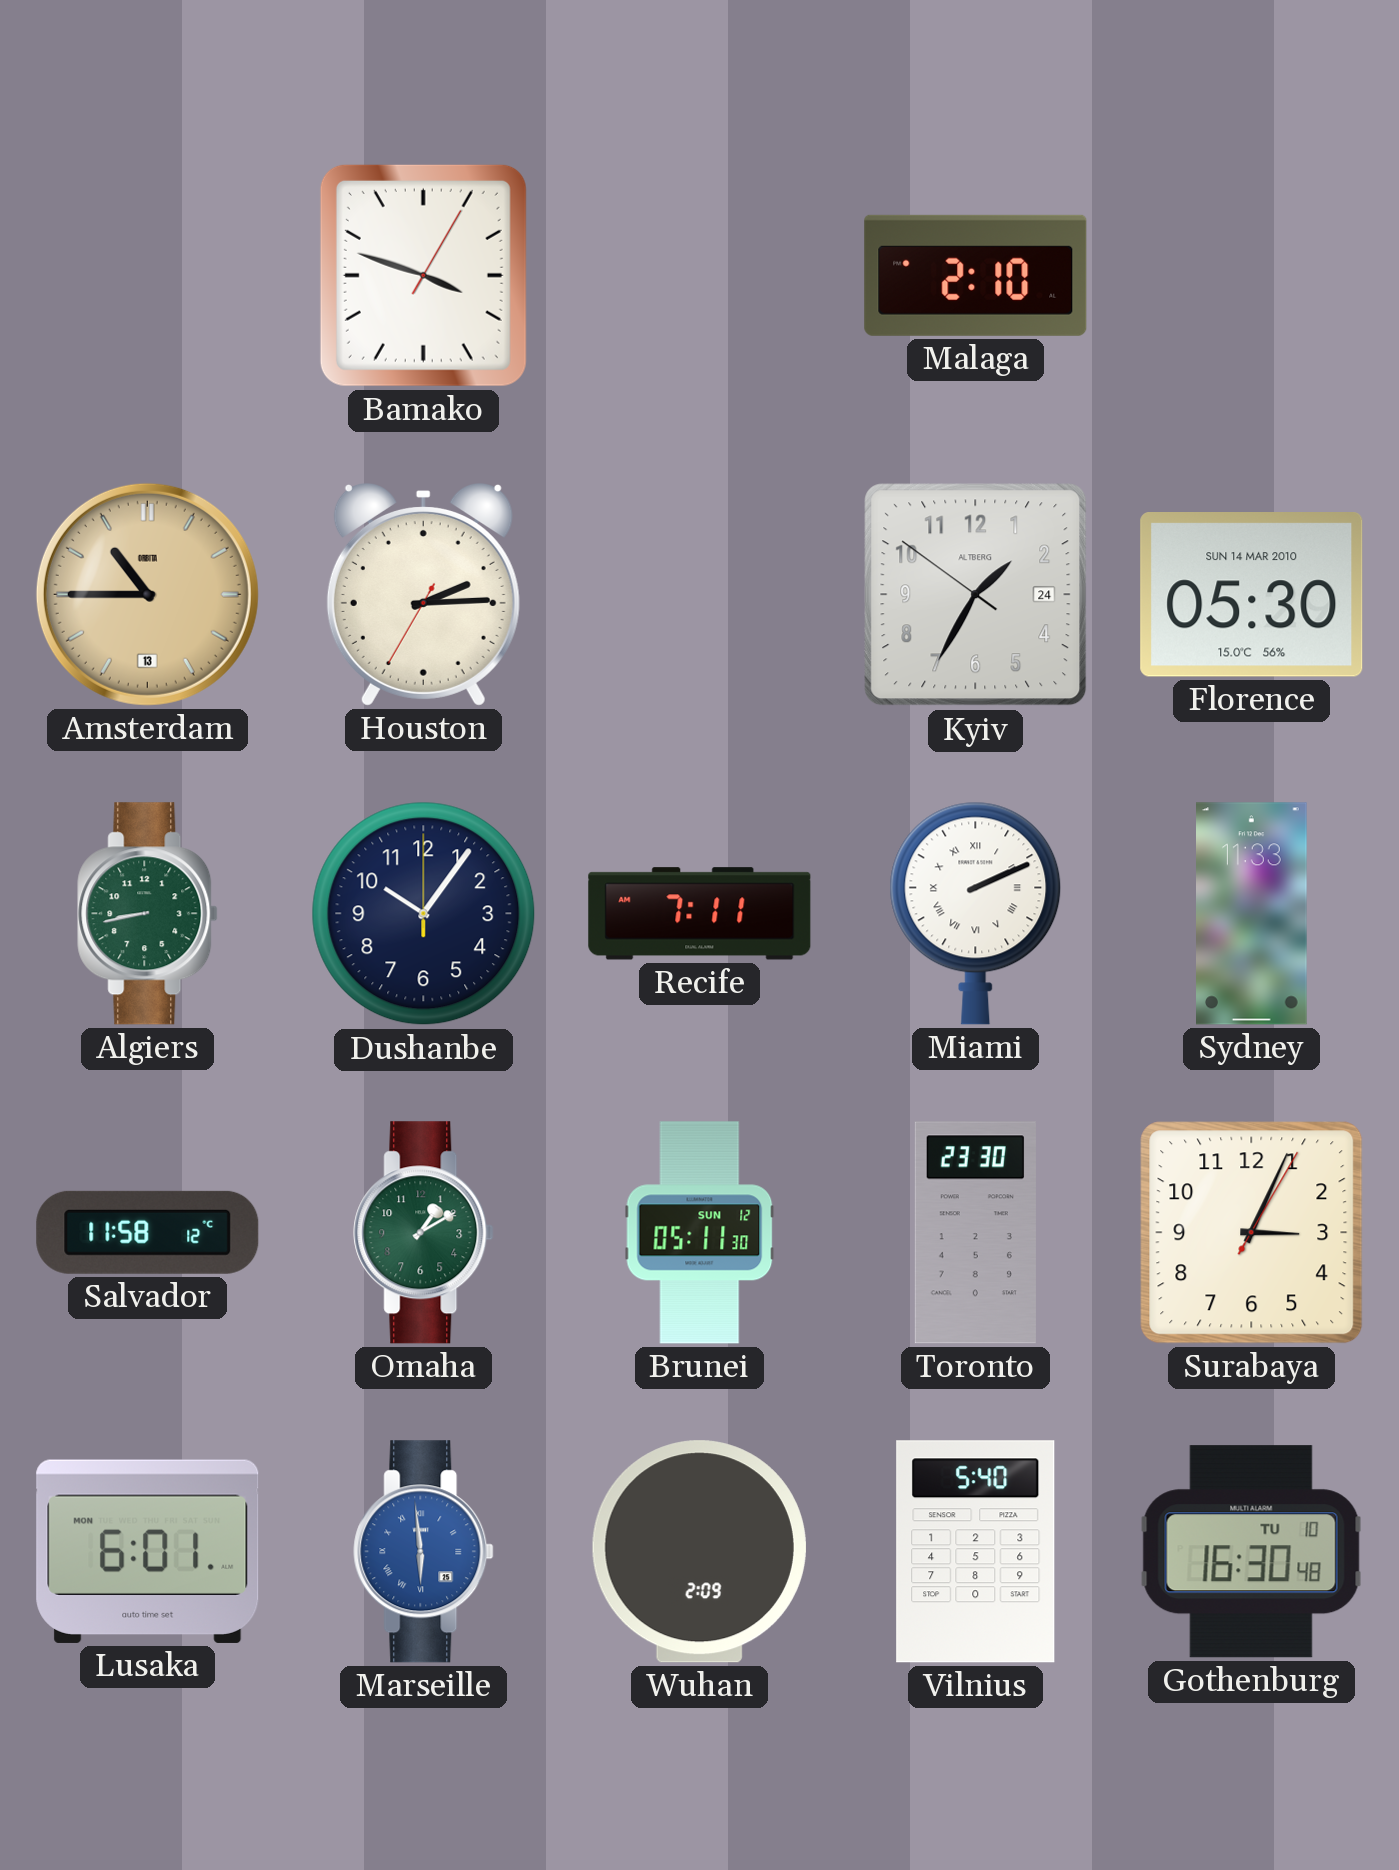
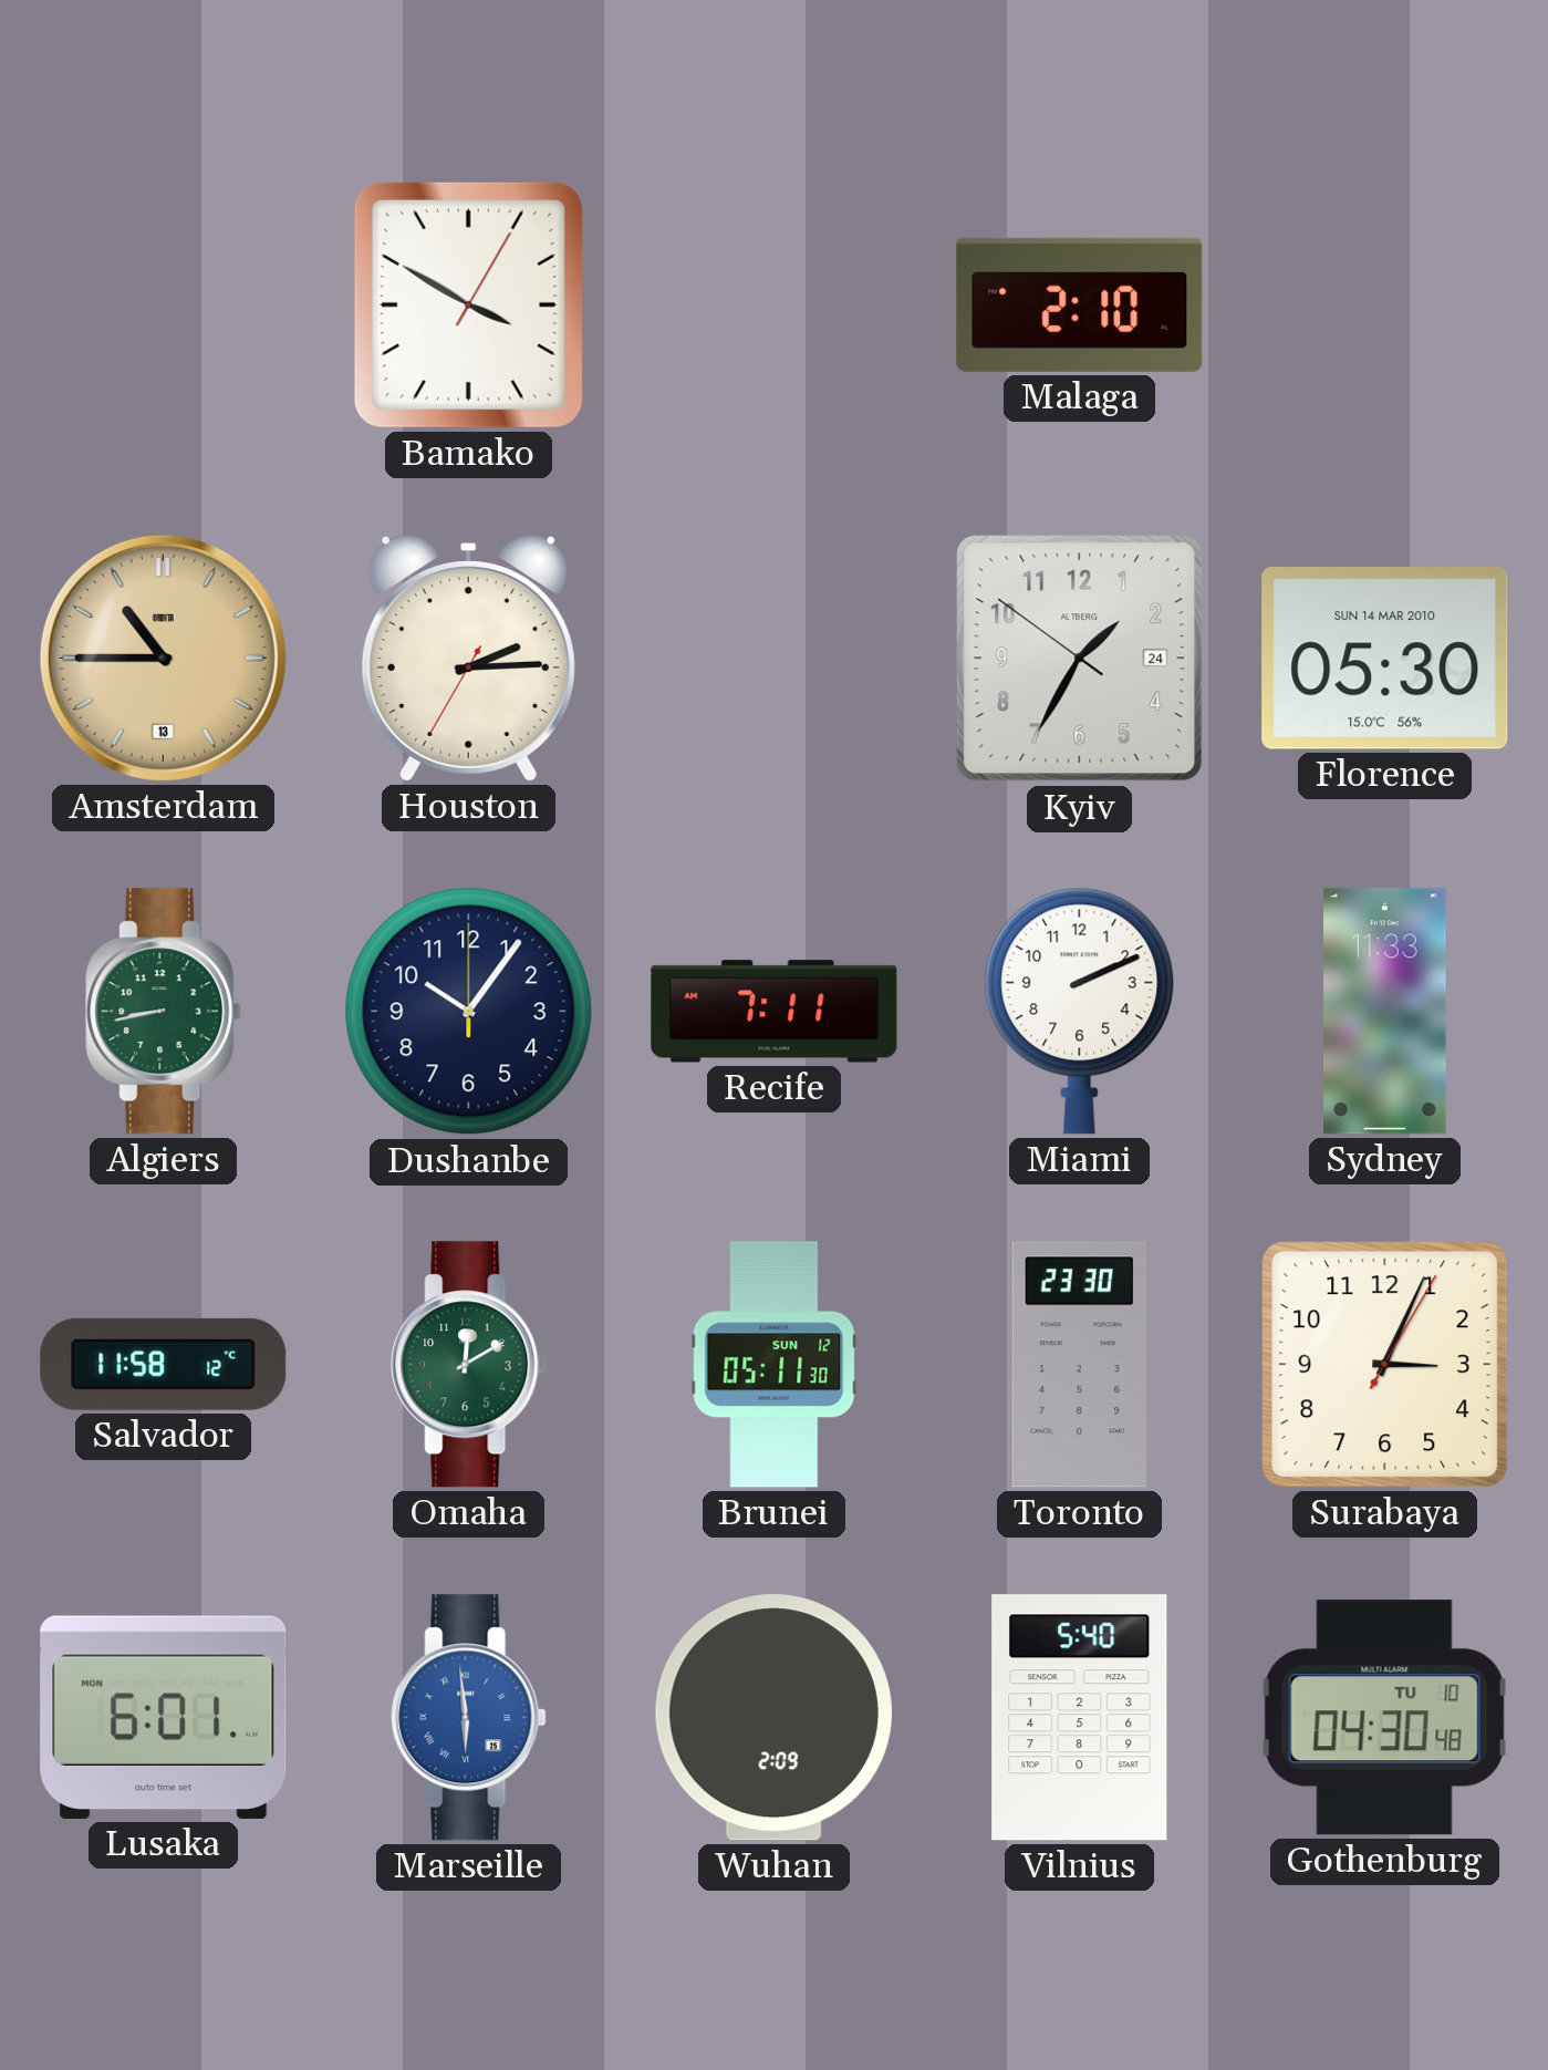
Bamako: 3:48 -> 3:50 (468, 304)
Miami numerals: Roman -> Arabic (1080, 1011)
Omaha: 1:10 -> 12:10 (469, 1365)
Gothenburg: 16:30 -> 04:30 (1384, 1718)
